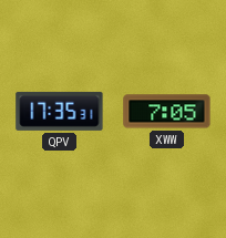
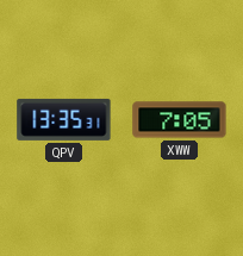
QPV: 17:35 -> 13:35 (64, 119)
